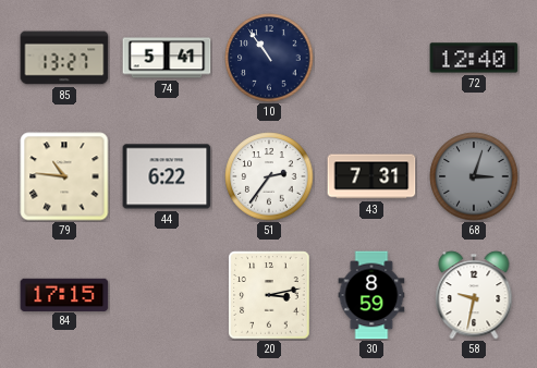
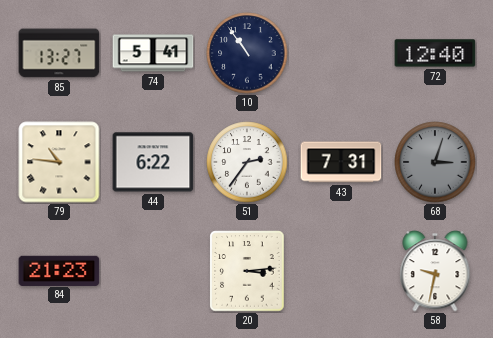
84: 17:15 -> 21:23 (59, 270)
20: 3:13 -> 3:14 (247, 271)
30: 8:59 -> none (371, 295)
